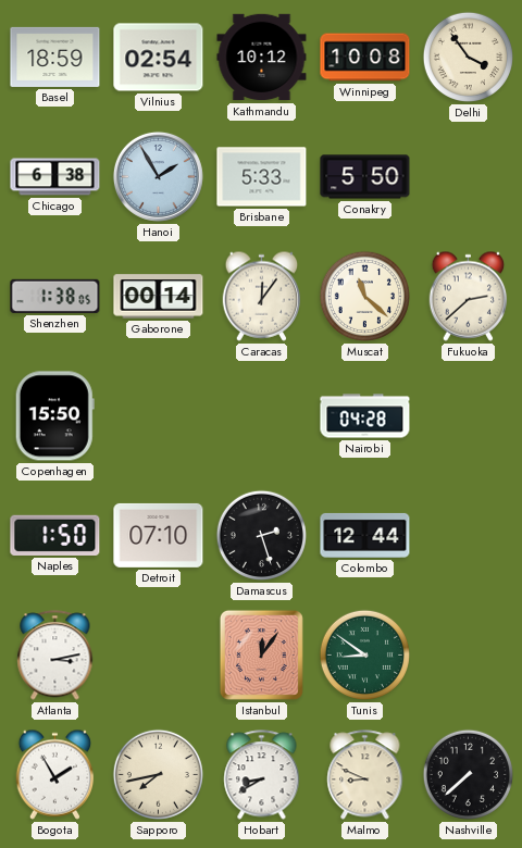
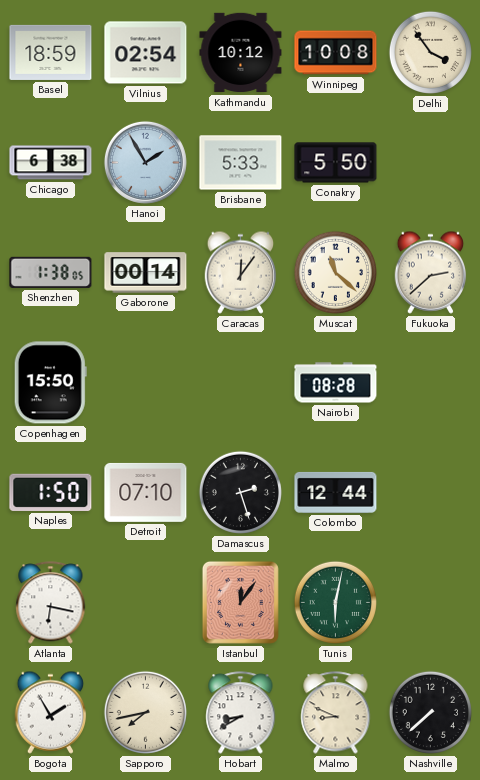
Nairobi: 04:28 -> 08:28 (336, 383)
Atlanta: 3:13 -> 6:17 (51, 603)
Tunis: 8:51 -> 6:02 (335, 602)
